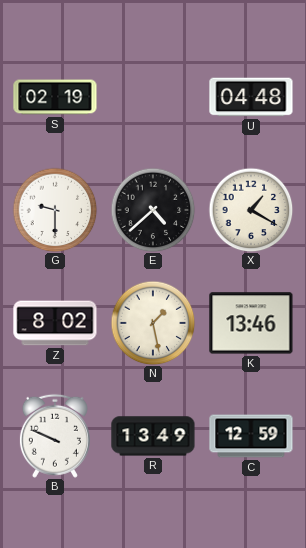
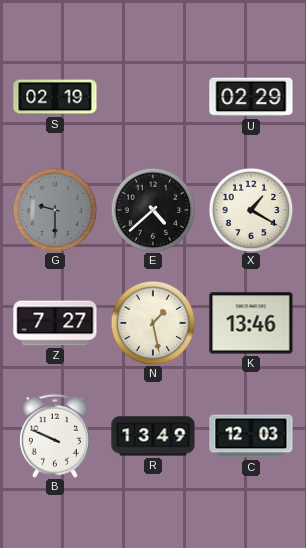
U: 04:48 -> 02:29 (251, 97)
G dial: white -> grey (55, 210)
Z: 8:02 -> 7:27 (55, 323)
C: 12:59 -> 12:03 (251, 436)
